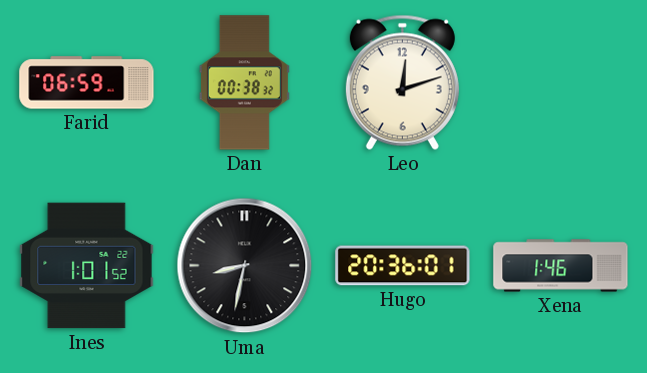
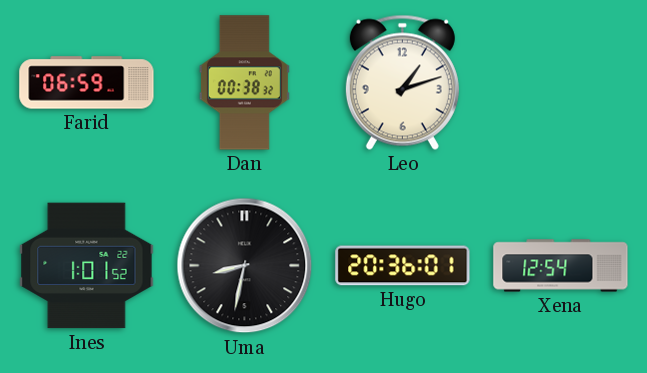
Leo: 12:12 -> 1:12 (402, 82)
Xena: 1:46 -> 12:54 (561, 266)
